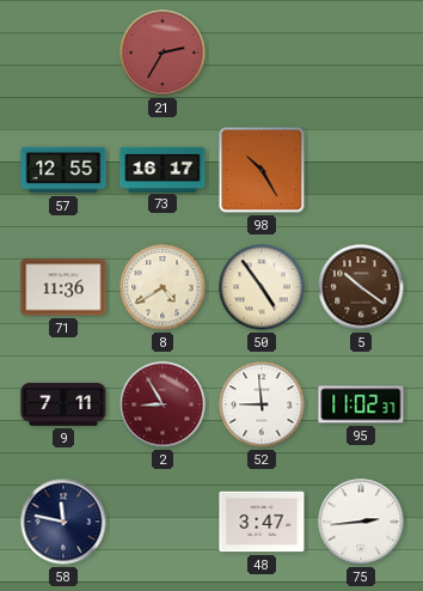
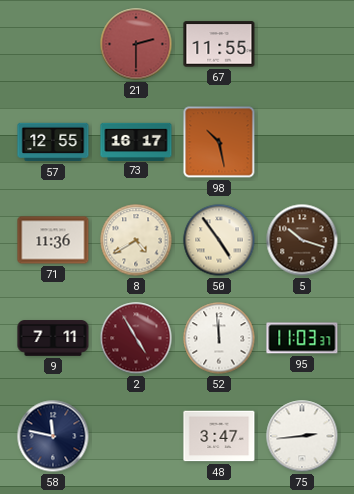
21: 2:35 -> 2:30 (136, 44)
67: none -> 11:55 (219, 44)
98: 10:25 -> 10:28 (219, 142)
5: 10:21 -> 10:18 (302, 240)
2: 8:55 -> 4:55 (136, 338)
52: 8:59 -> 11:59 (219, 338)
95: 11:02 -> 11:03 (302, 338)
